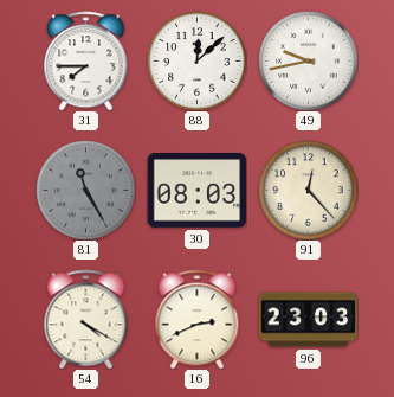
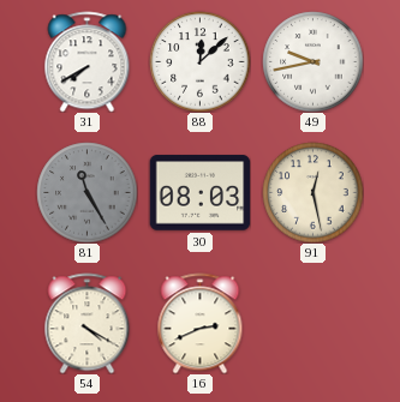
31: 7:45 -> 7:40 (88, 61)
91: 12:23 -> 12:28 (312, 192)
96: 23:03 -> none (308, 320)
